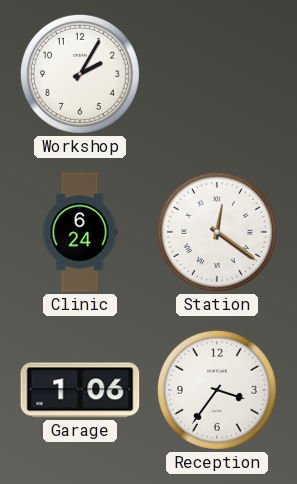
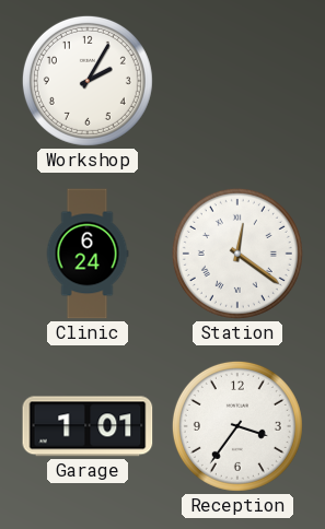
Garage: 1:06 -> 1:01 (88, 426)
